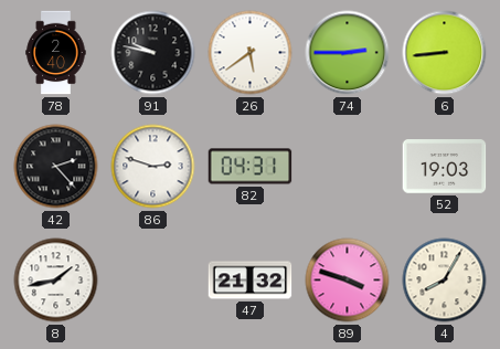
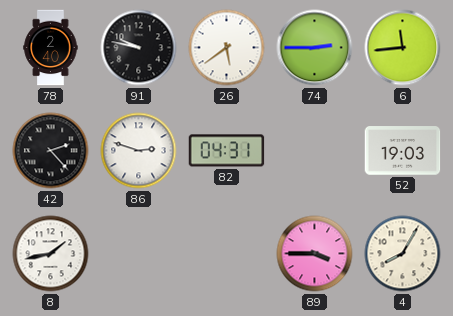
6: 8:44 -> 11:44 (403, 48)
47: 21:32 -> none (251, 281)
89: 3:48 -> 3:45 (315, 254)
